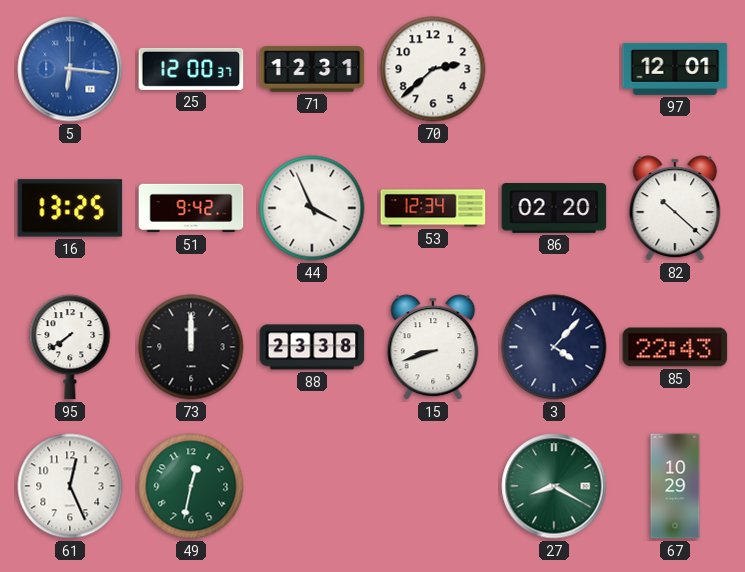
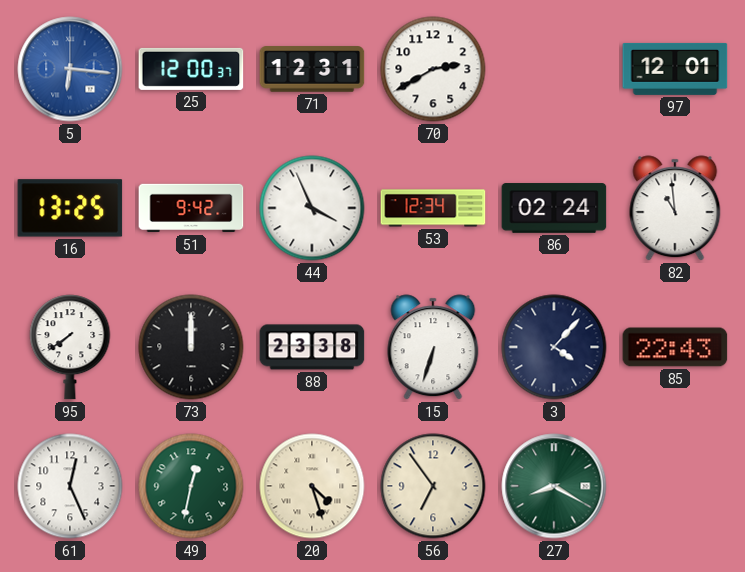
70: 2:38 -> 2:40 (433, 69)
86: 02:20 -> 02:24 (554, 208)
82: 10:22 -> 10:59 (675, 208)
15: 8:42 -> 6:33 (433, 347)
20: none -> 4:27 (312, 486)
56: none -> 6:54 (433, 486)
67: 10:29 -> none (675, 486)
